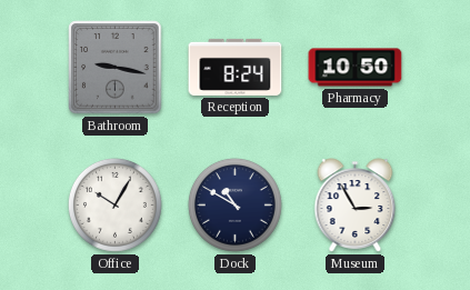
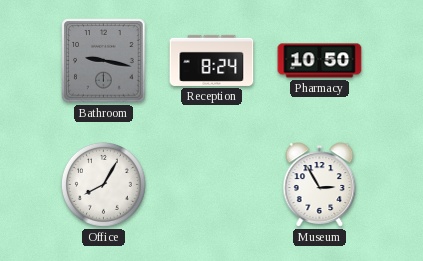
Office: 10:05 -> 8:05 (103, 184)
Dock: 10:50 -> none (234, 204)
